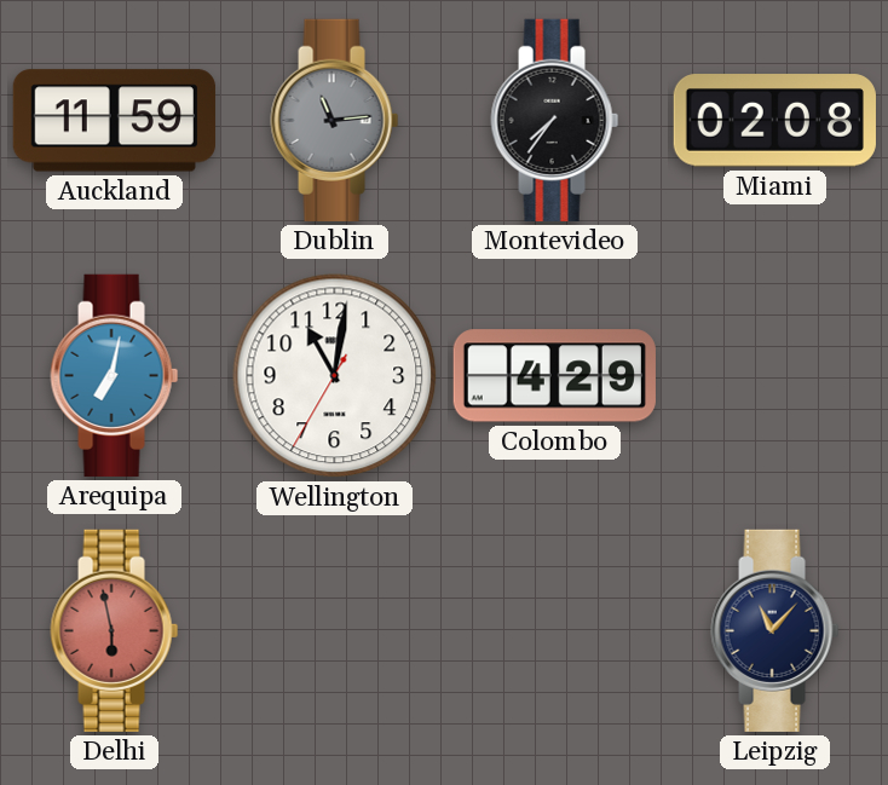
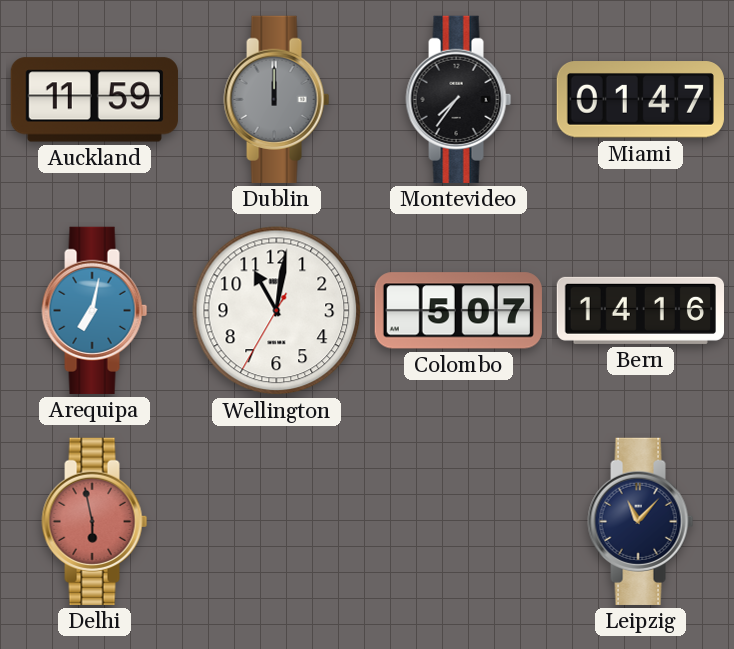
Dublin: 11:14 -> 12:00 (277, 99)
Miami: 02:08 -> 01:47 (640, 100)
Colombo: 4:29 -> 5:07 (458, 311)
Bern: none -> 14:16 (640, 310)
